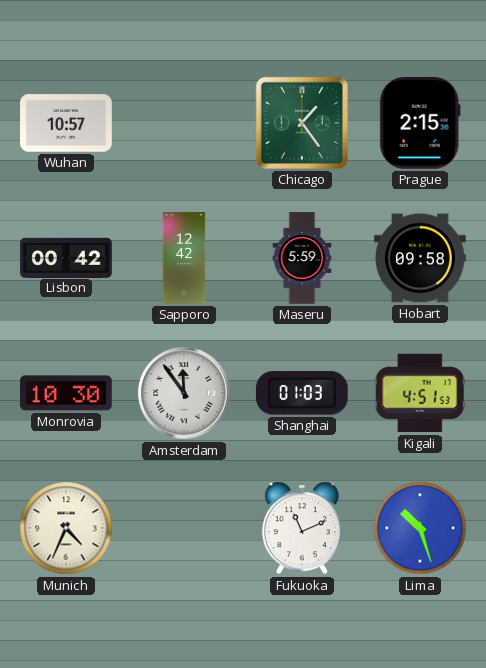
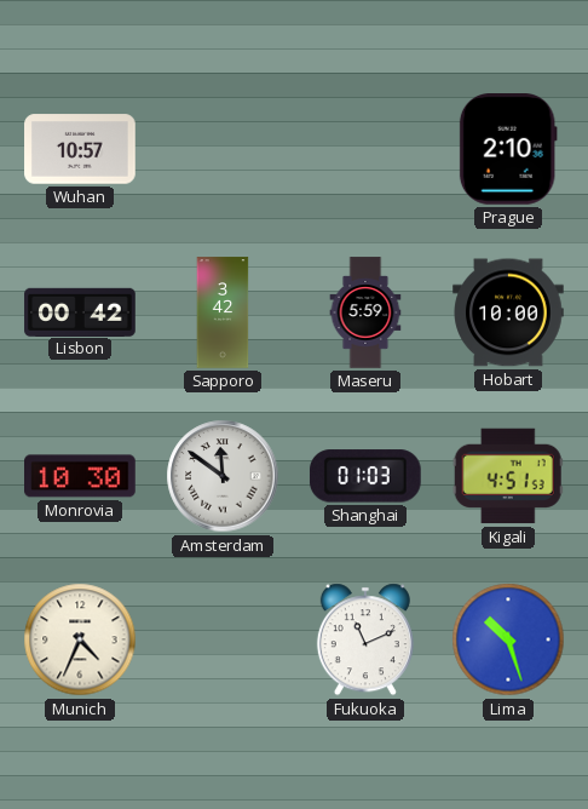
Chicago: 1:24 -> none (302, 123)
Prague: 2:15 -> 2:10 (508, 150)
Sapporo: 12:42 -> 3:42 (223, 312)
Hobart: 09:58 -> 10:00 (508, 312)
Amsterdam: 11:54 -> 11:51 (223, 476)
